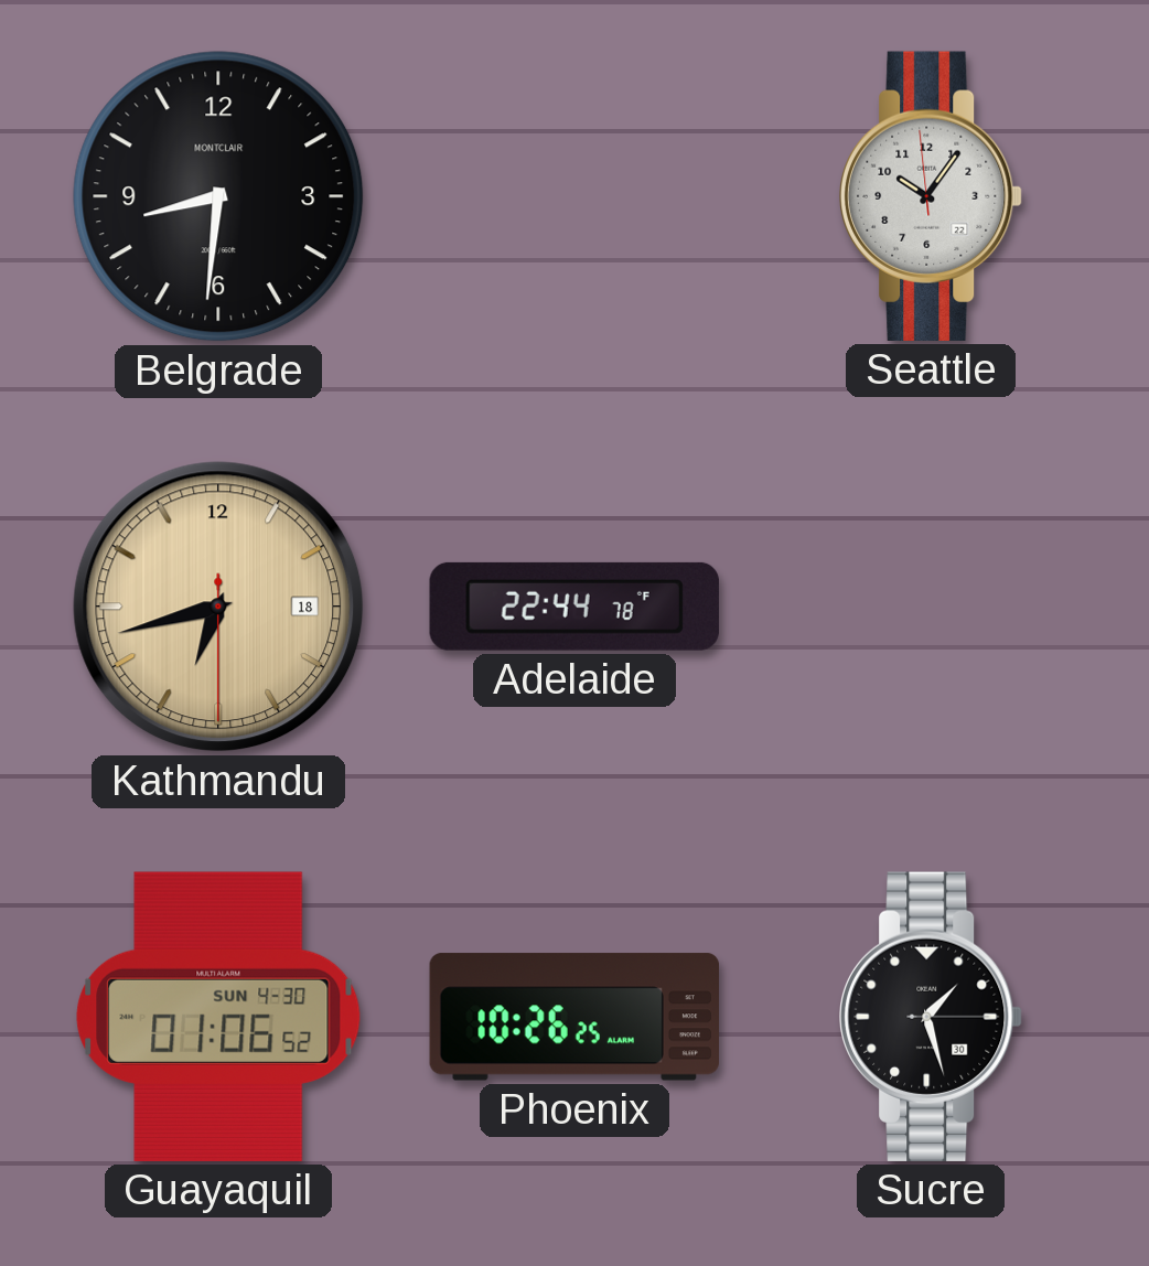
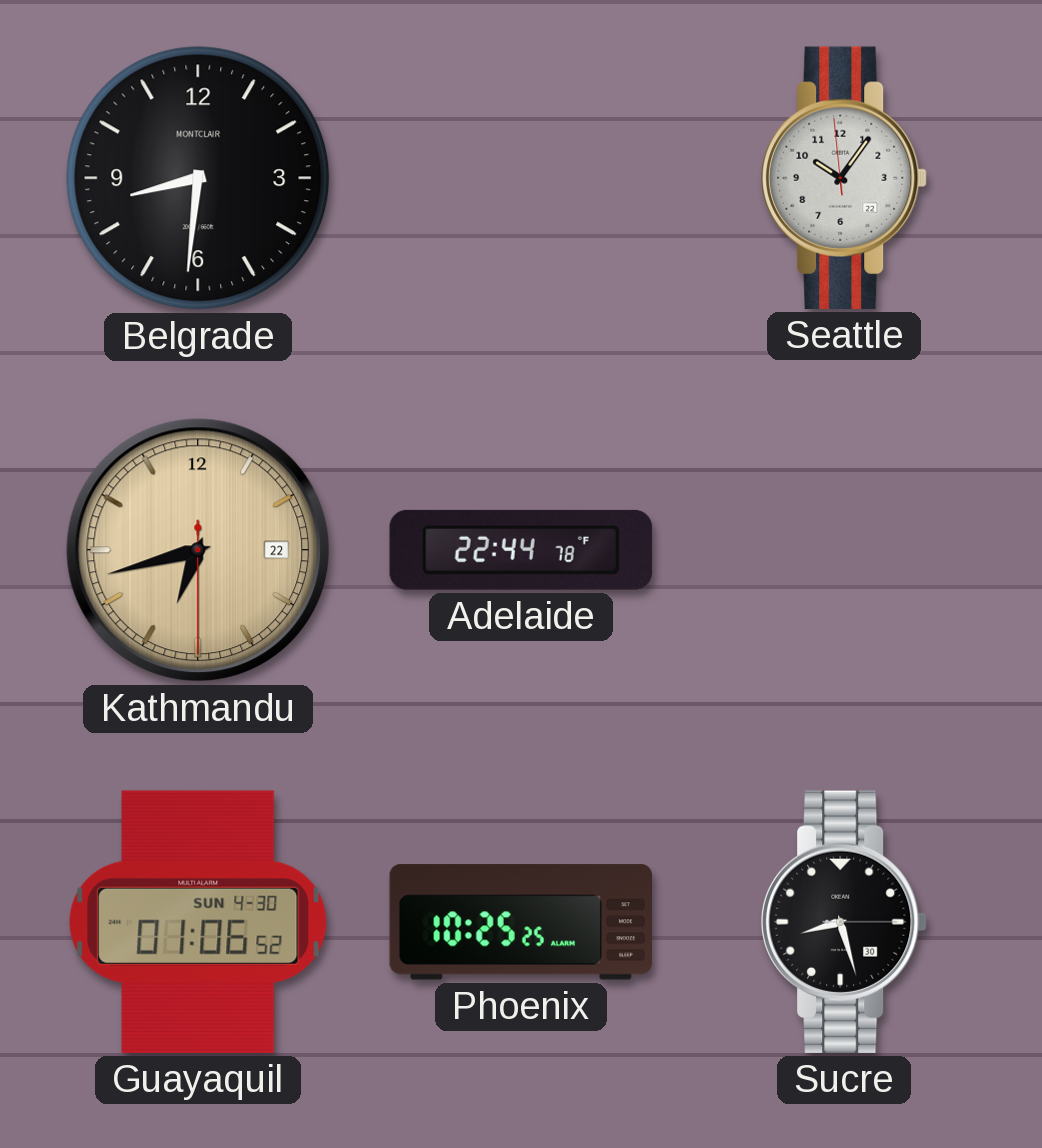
Kathmandu date: 18 -> 22 (198, 550)
Phoenix: 10:26 -> 10:25 (520, 922)
Sucre: 1:27 -> 8:27 (844, 922)
